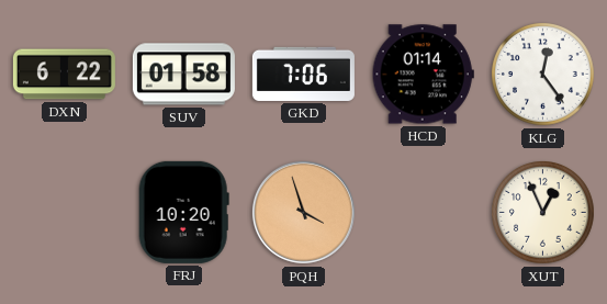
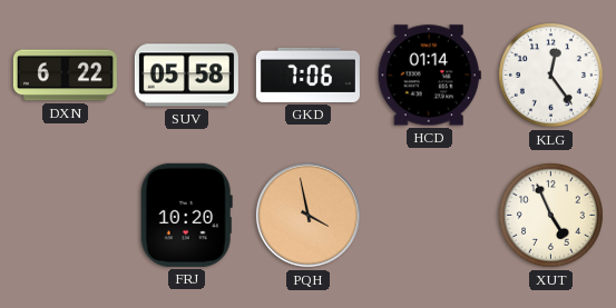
SUV: 01:58 -> 05:58 (186, 76)
PQH: 3:57 -> 3:58 (307, 215)
XUT: 12:56 -> 4:56 (551, 216)
